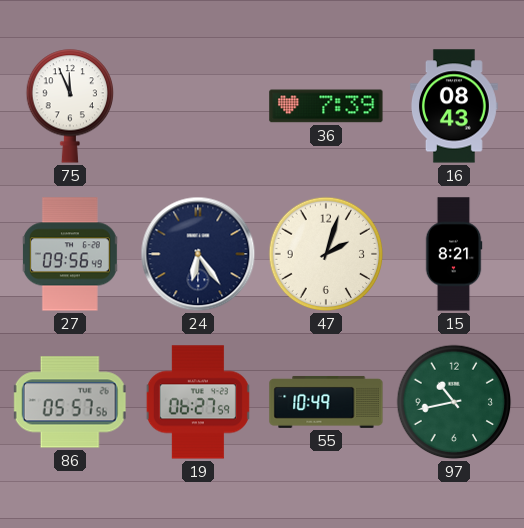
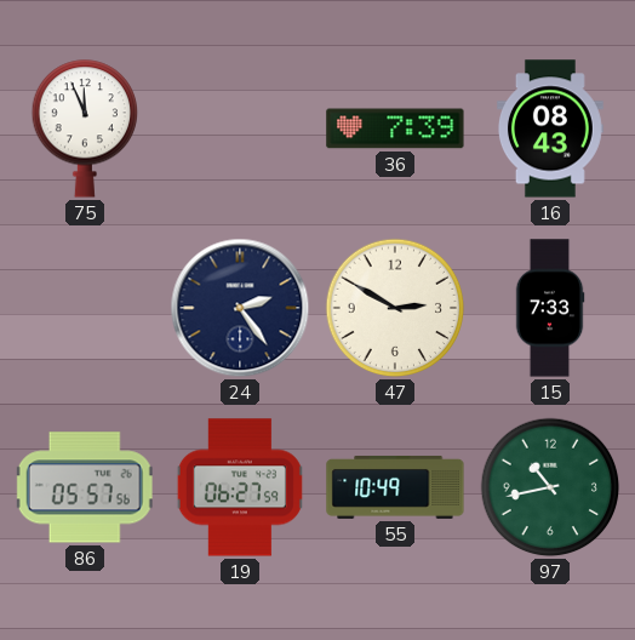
27: 09:56 -> none (70, 254)
24: 6:24 -> 2:24 (240, 308)
47: 2:03 -> 2:50 (395, 308)
15: 8:21 -> 7:33 (550, 308)
